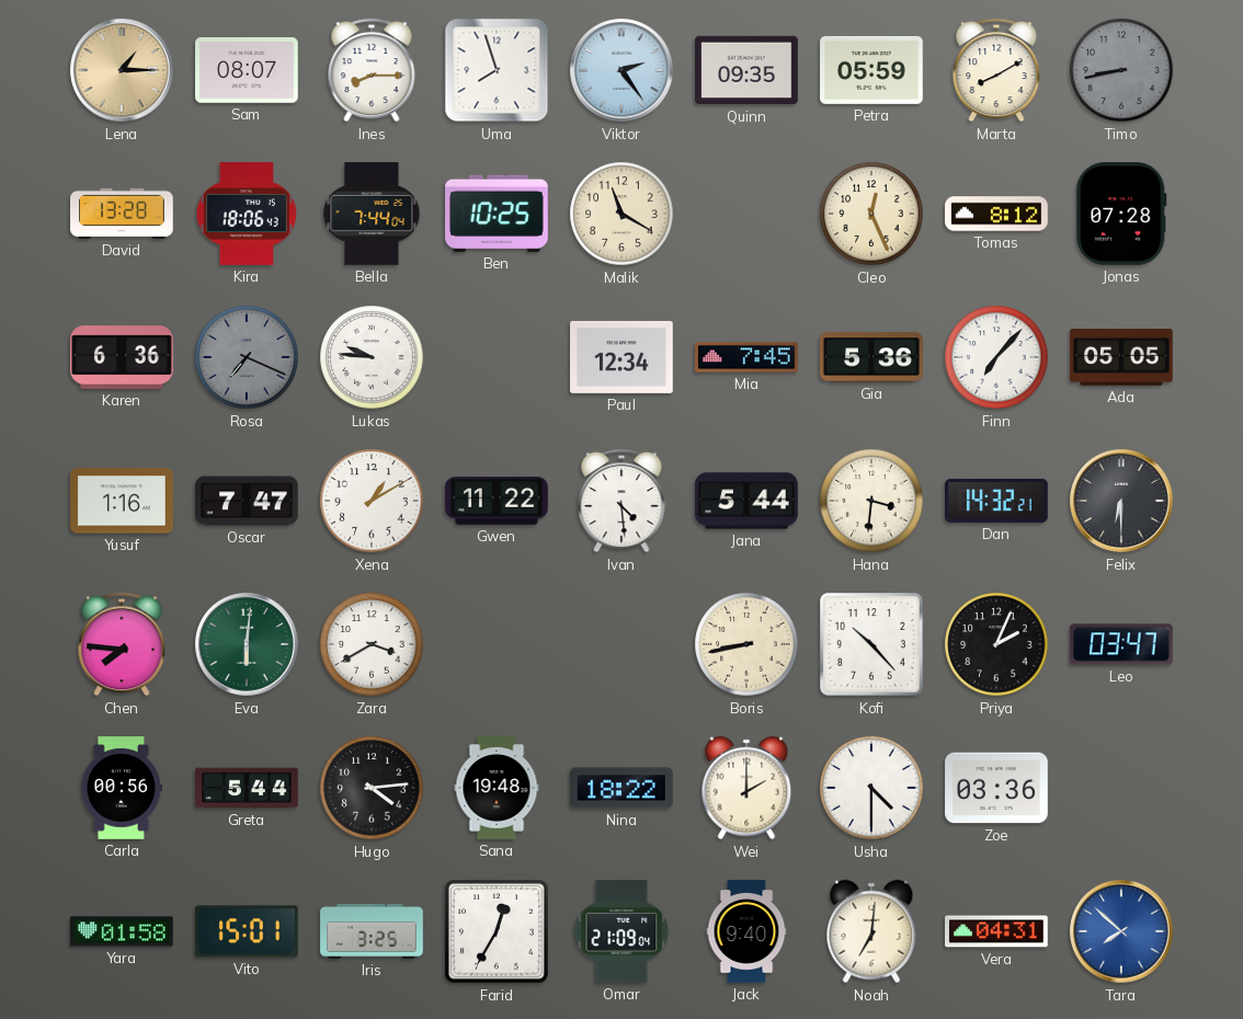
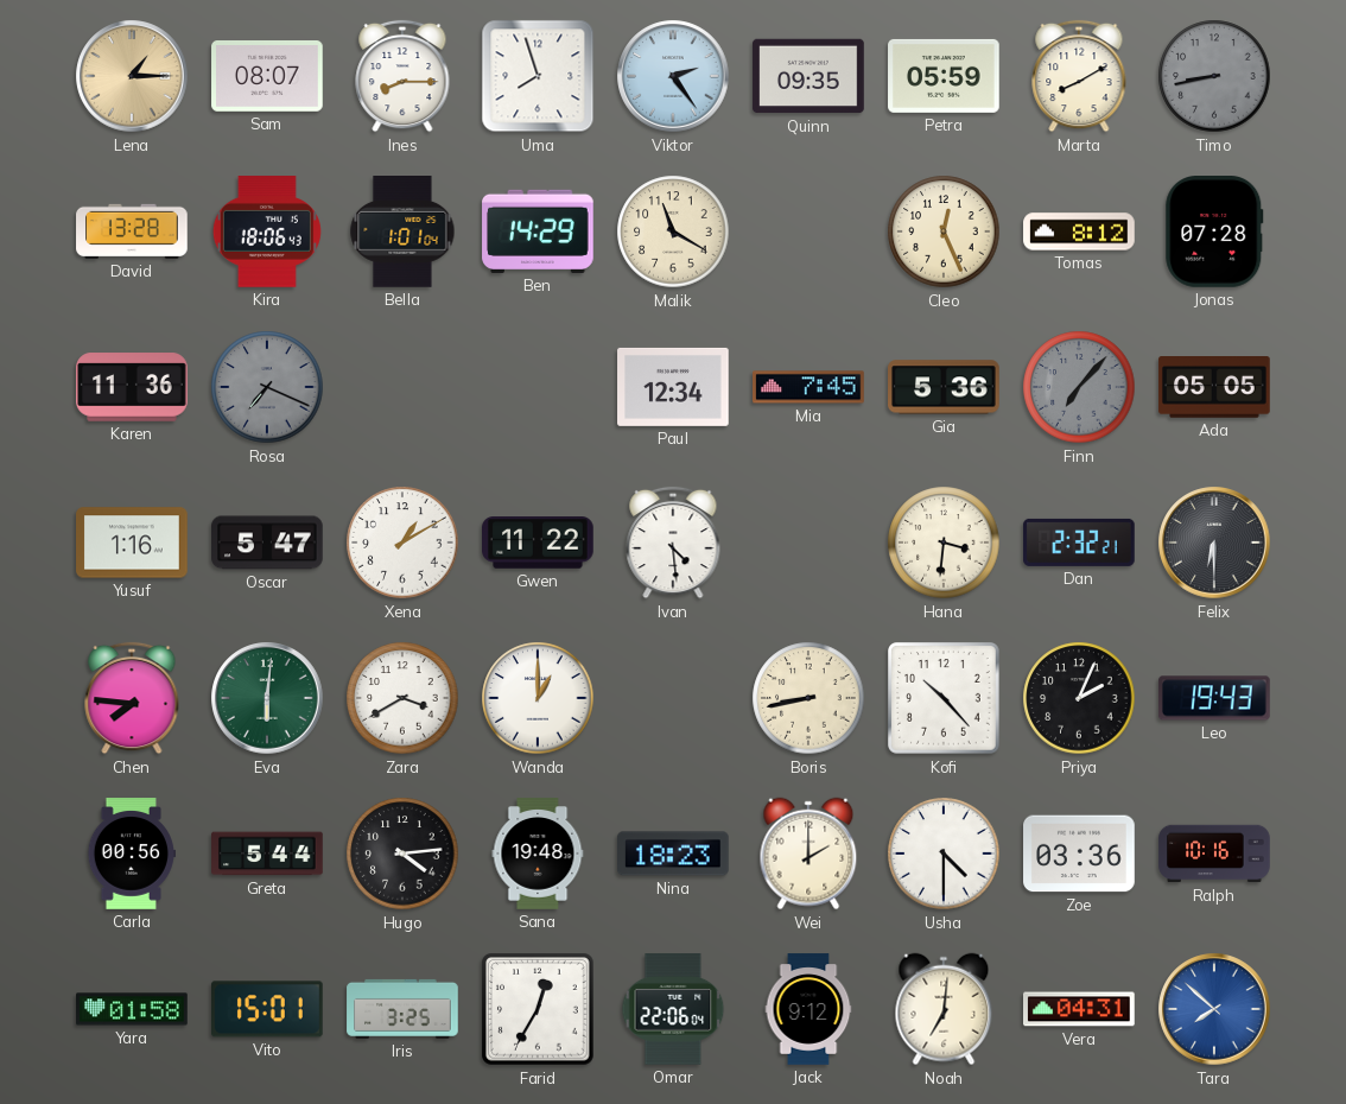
Bella: 7:44 -> 1:01 (402, 233)
Ben: 10:25 -> 14:29 (538, 231)
Karen: 6:36 -> 11:36 (132, 387)
Lukas: 9:46 -> none (372, 357)
Finn dial: white -> grey (1079, 387)
Oscar: 7:47 -> 5:47 (267, 543)
Jana: 5:44 -> none (746, 501)
Dan: 14:32 -> 2:32 (1079, 543)
Wanda: none -> 1:00 (538, 698)
Leo: 03:47 -> 19:43 (1214, 698)
Nina: 18:22 -> 18:23 (674, 854)
Ralph: none -> 10:16 (1214, 854)
Omar: 21:09 -> 22:06 (673, 1009)
Jack: 9:40 -> 9:12 (808, 1009)
